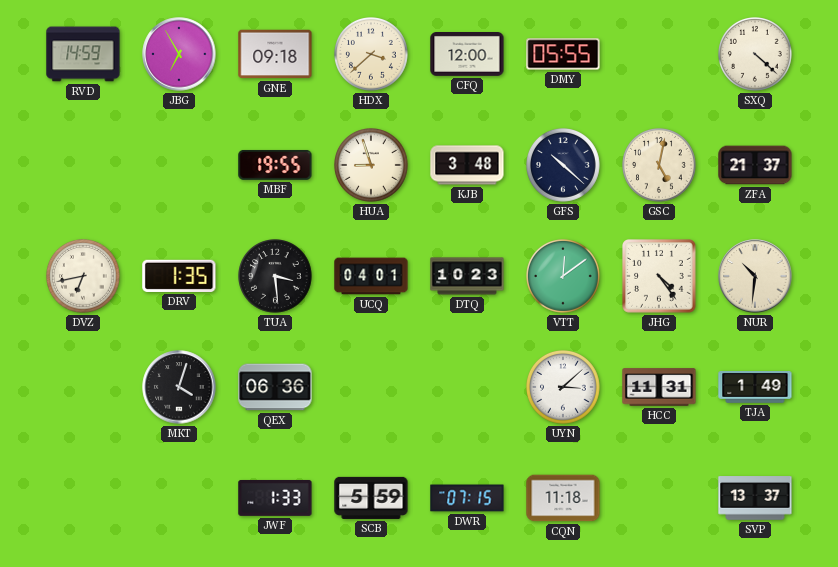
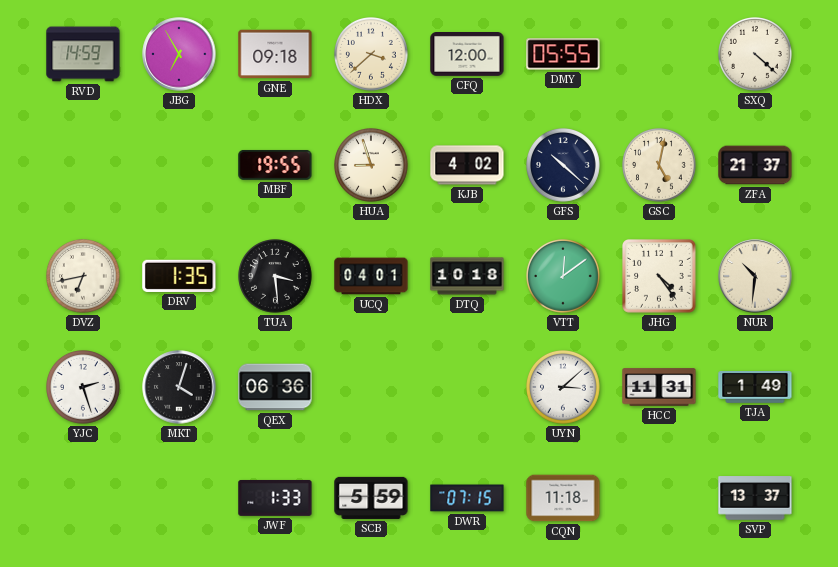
KJB: 3:48 -> 4:02 (467, 165)
DTQ: 10:23 -> 10:18 (467, 276)
YJC: none -> 2:27 (84, 388)
